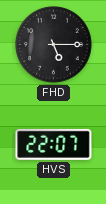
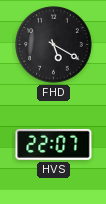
FHD: 5:15 -> 5:20 (54, 45)
